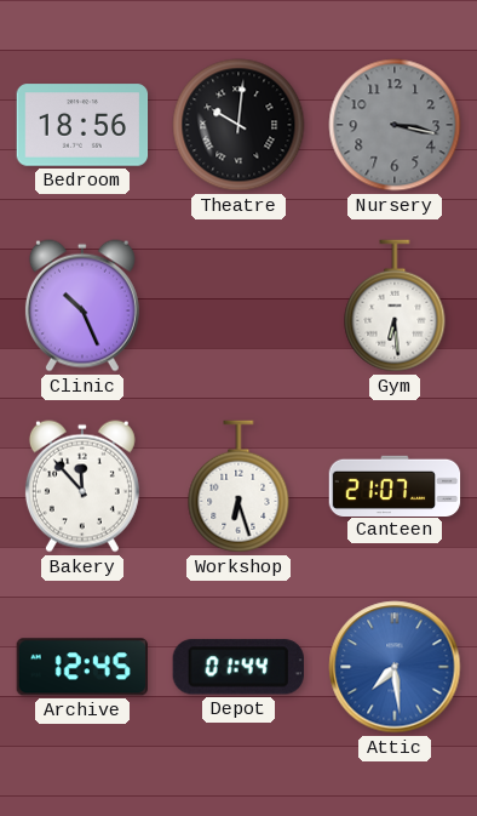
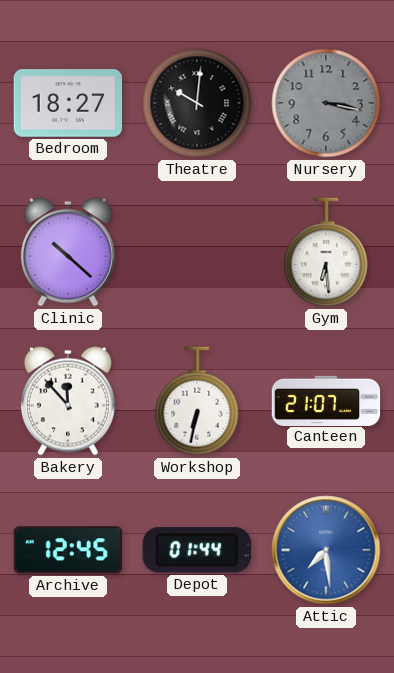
Bedroom: 18:56 -> 18:27 (68, 103)
Clinic: 10:26 -> 10:22 (68, 252)
Workshop: 6:27 -> 6:32 (197, 401)
